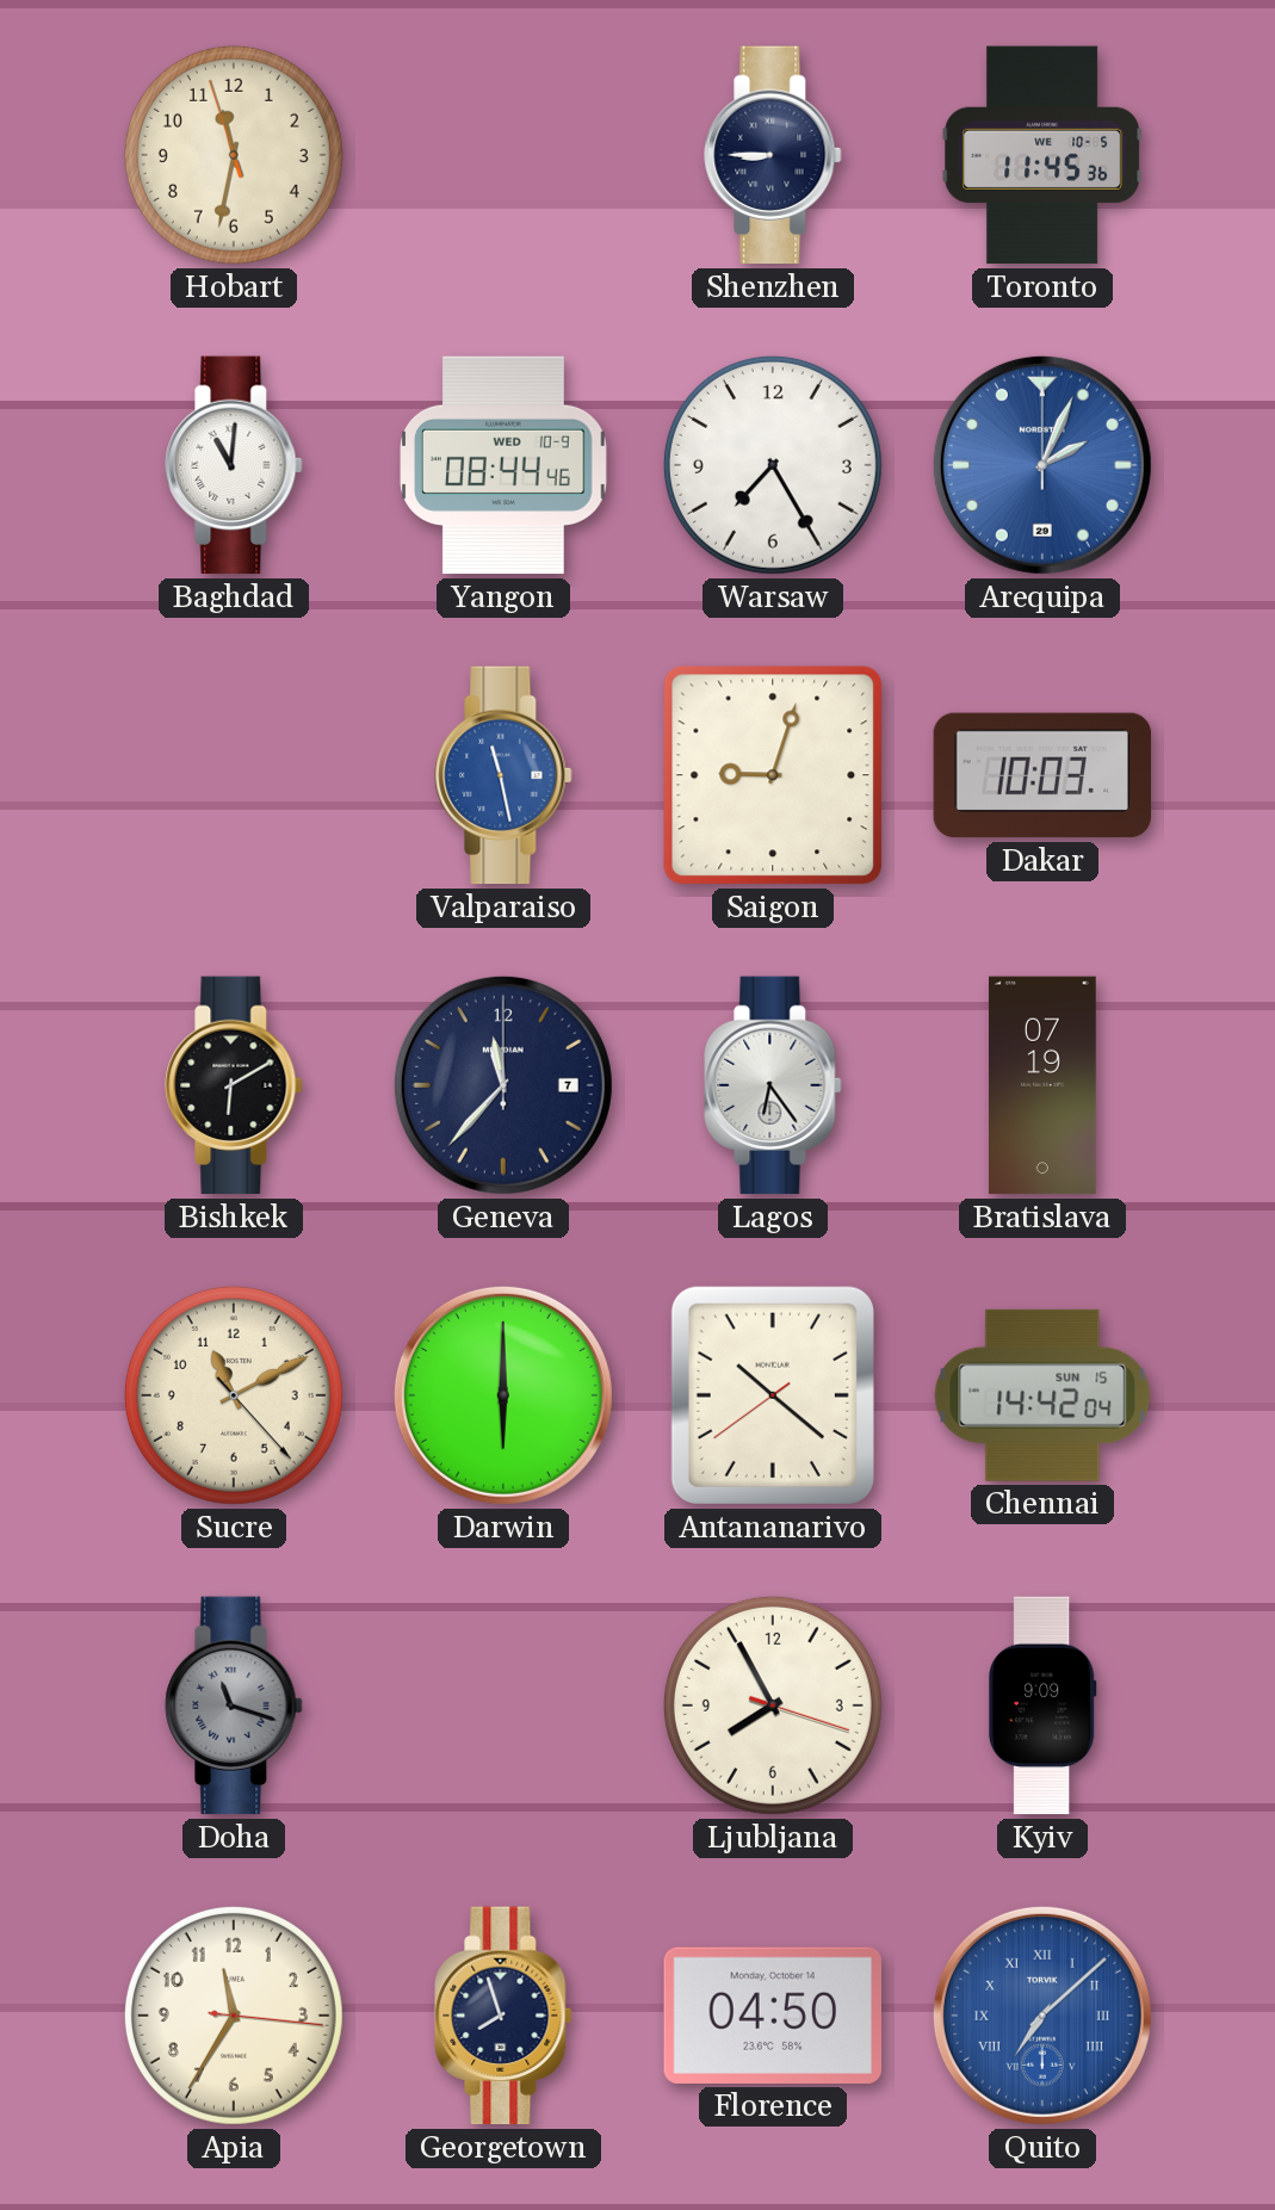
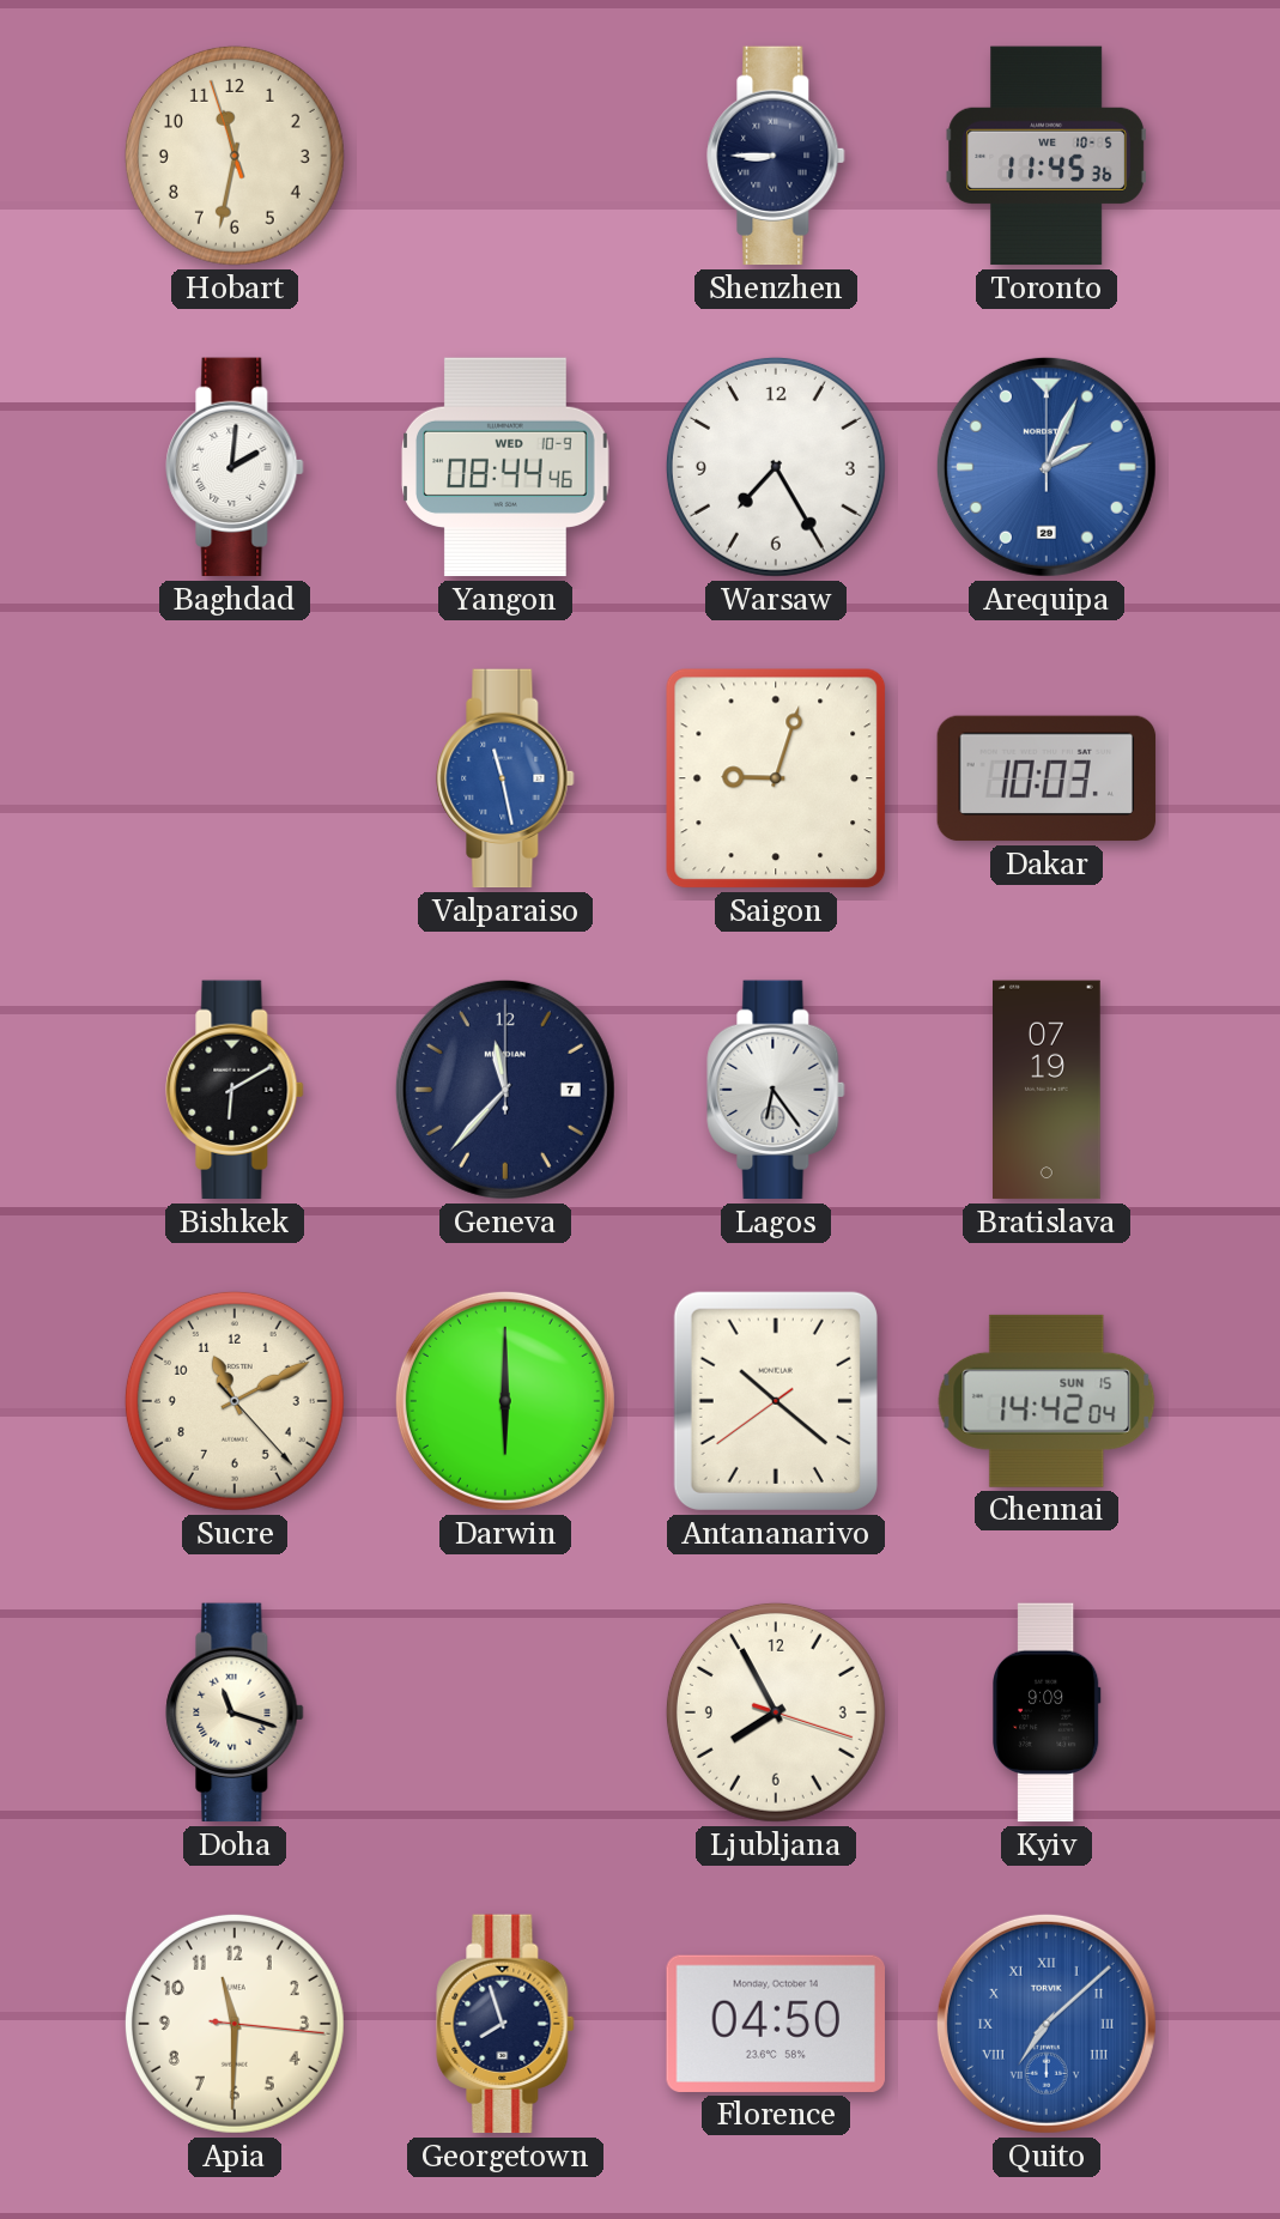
Baghdad: 11:01 -> 2:01 (235, 467)
Doha dial: grey -> cream (235, 1712)
Apia: 11:35 -> 11:30 (235, 2024)
